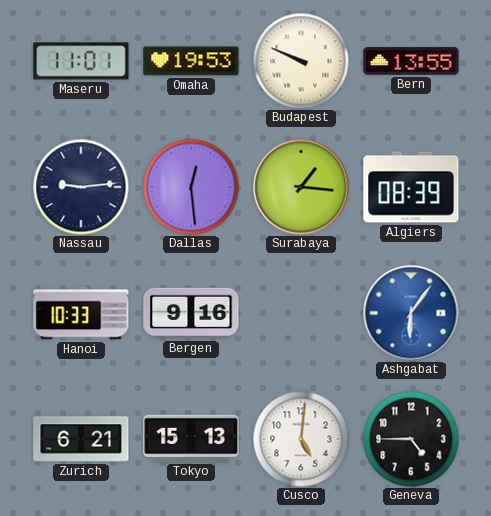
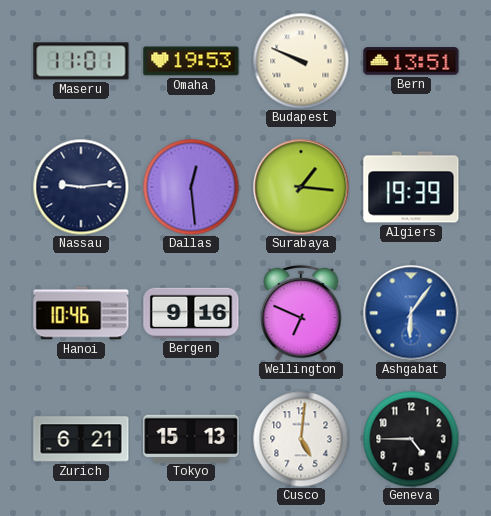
Bern: 13:55 -> 13:51 (411, 61)
Algiers: 08:39 -> 19:39 (411, 187)
Hanoi: 10:33 -> 10:46 (81, 313)
Wellington: none -> 6:49 (301, 313)
